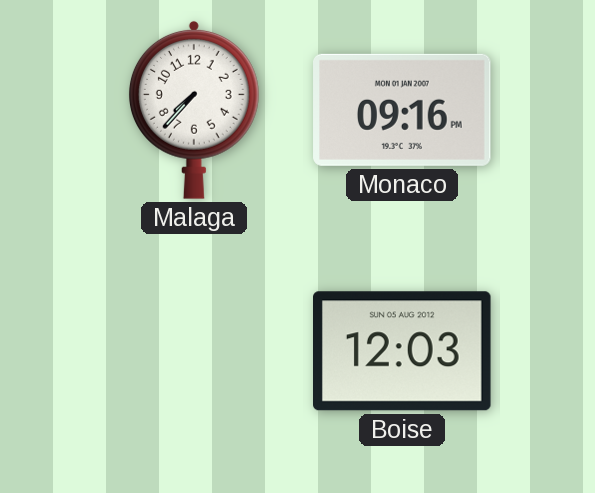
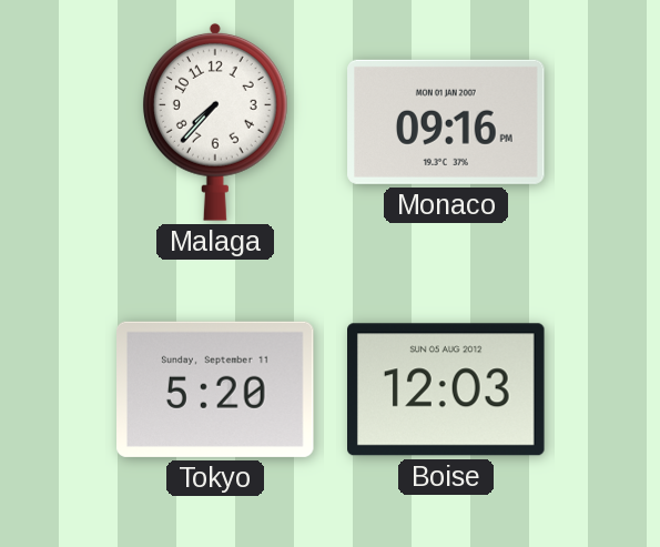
Tokyo: none -> 5:20 (216, 389)
